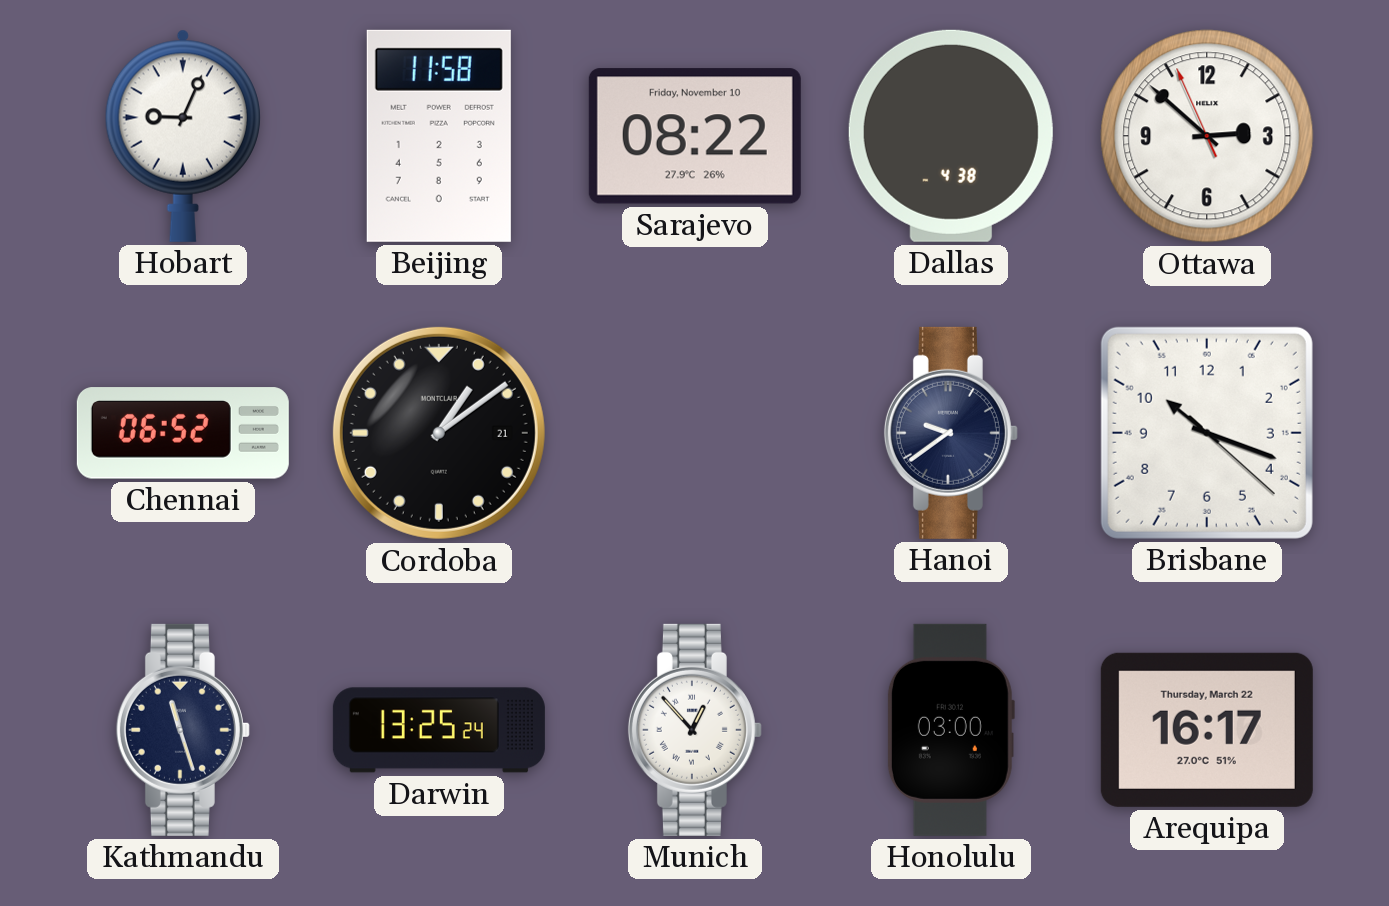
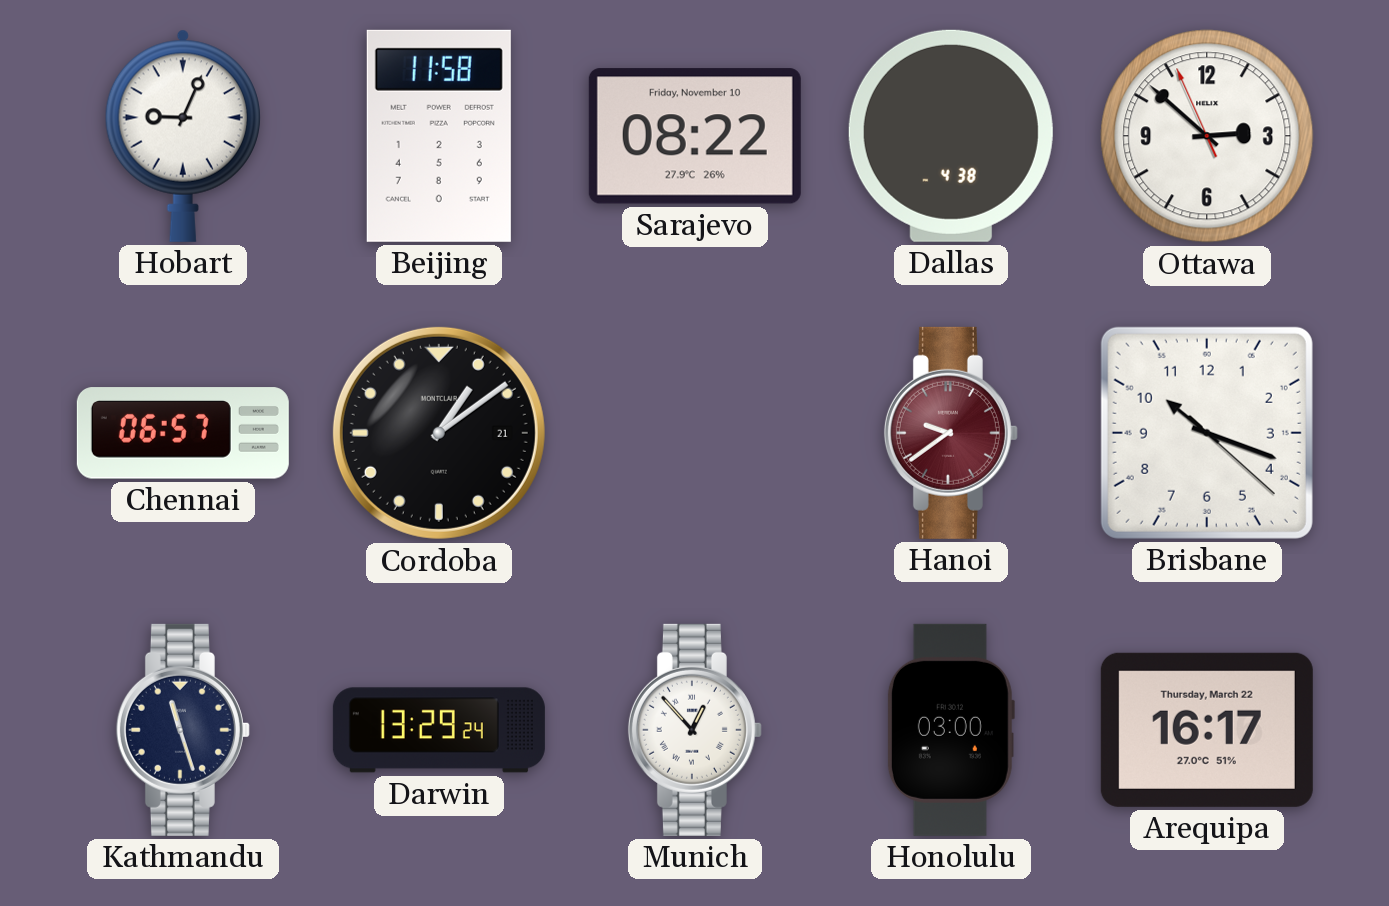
Chennai: 06:52 -> 06:57 (183, 433)
Hanoi dial: navy -> burgundy (951, 433)
Darwin: 13:25 -> 13:29 (439, 730)
